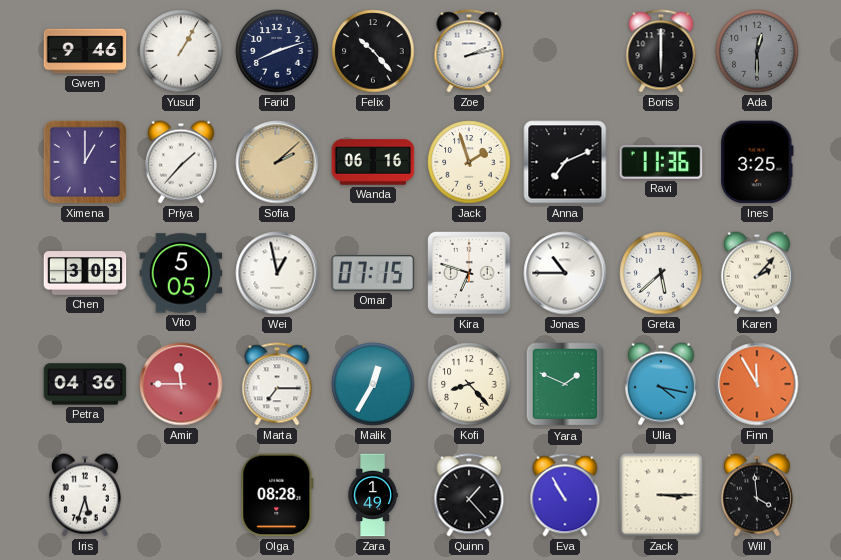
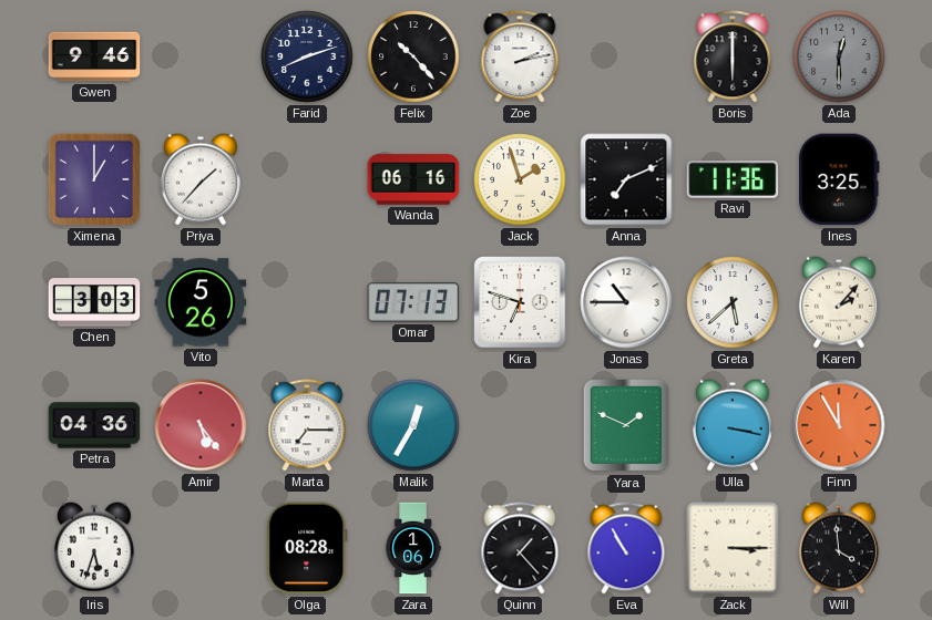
Yusuf: 1:05 -> none (181, 51)
Sofia: 2:08 -> none (277, 162)
Vito: 5:05 -> 5:26 (201, 302)
Wei: 12:58 -> none (277, 273)
Omar: 07:15 -> 07:13 (413, 302)
Amir: 11:45 -> 5:24 (201, 425)
Kofi: 8:23 -> none (469, 384)
Ulla: 4:17 -> 3:17 (733, 425)
Zara: 1:49 -> 1:06 (413, 548)
